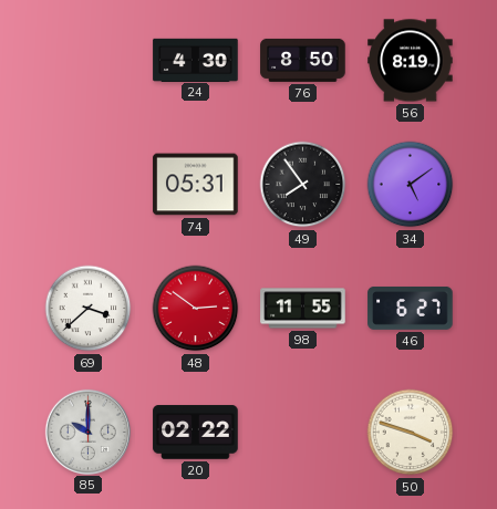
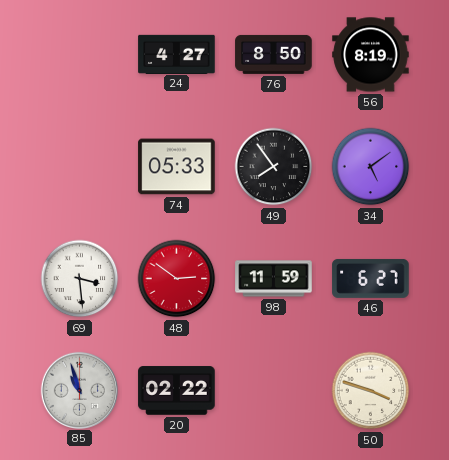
24: 4:30 -> 4:27 (177, 54)
74: 05:31 -> 05:33 (177, 167)
69: 3:38 -> 3:29 (80, 279)
98: 11:55 -> 11:59 (274, 279)
85: 10:00 -> 10:57 (79, 390)
